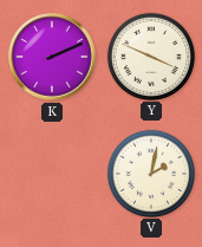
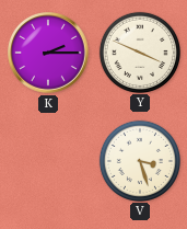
K: 2:11 -> 2:15 (49, 54)
V: 2:02 -> 3:27 (139, 160)
